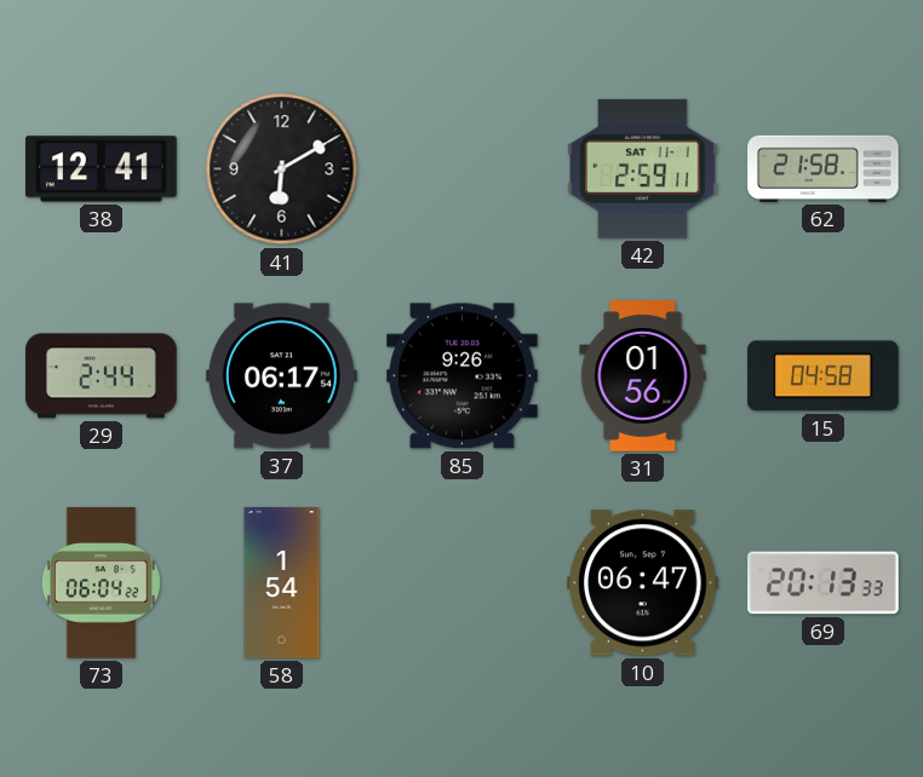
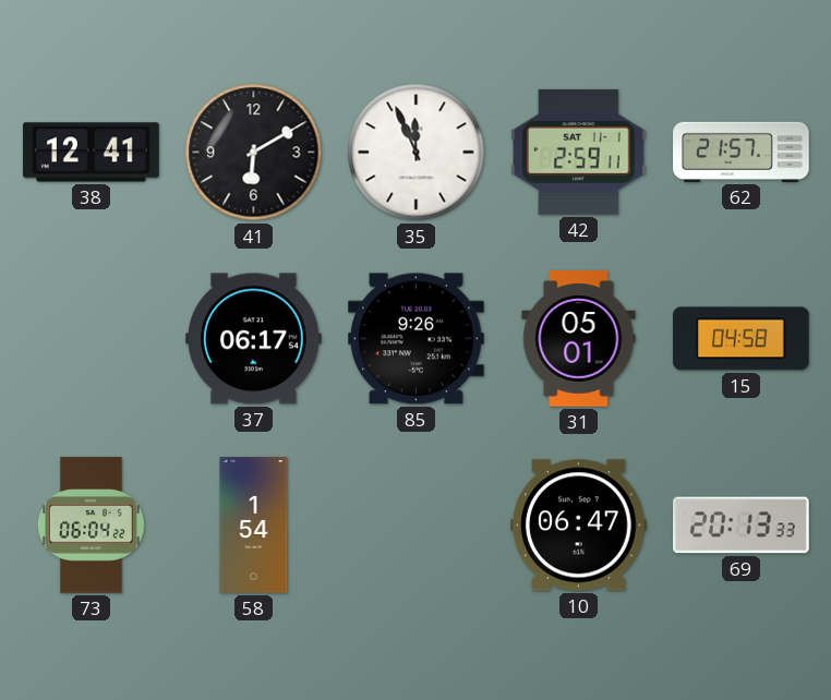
35: none -> 11:56 (417, 153)
62: 21:58 -> 21:57 (742, 152)
29: 2:44 -> none (102, 376)
31: 01:56 -> 05:01 (579, 339)
